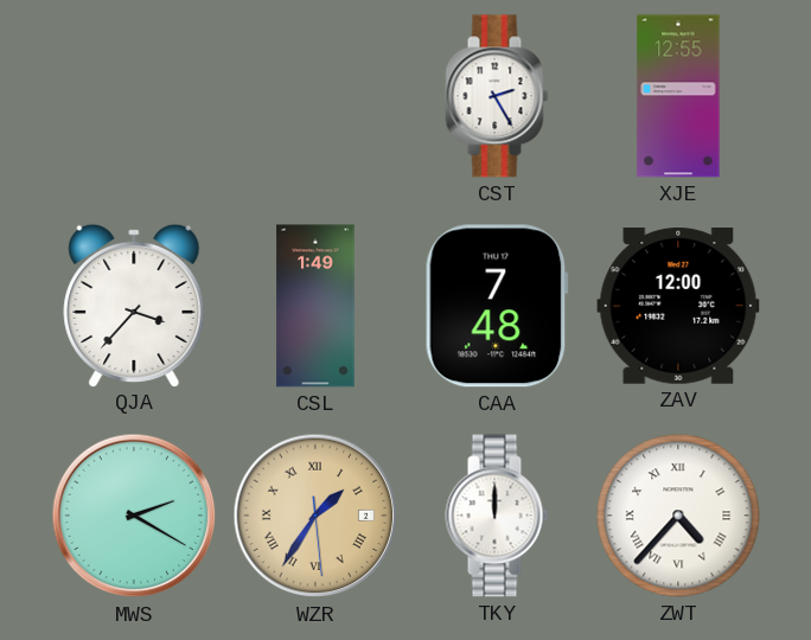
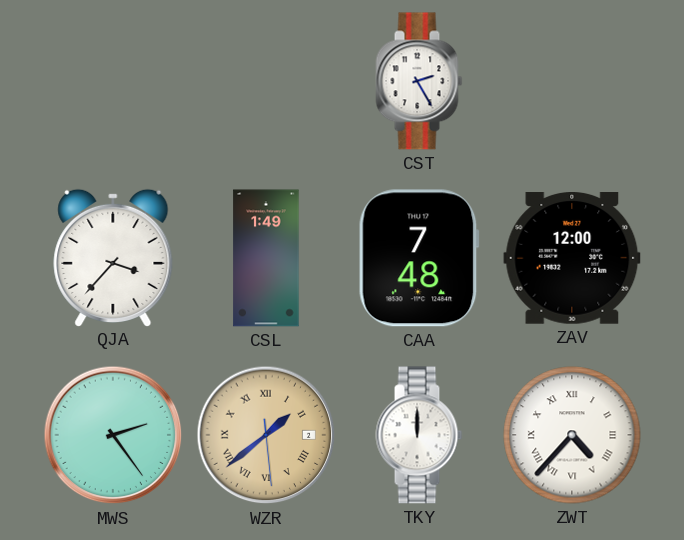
XJE: 12:55 -> none (678, 96)
MWS: 2:20 -> 2:24 (113, 435)
WZR: 1:35 -> 1:38 (266, 435)
